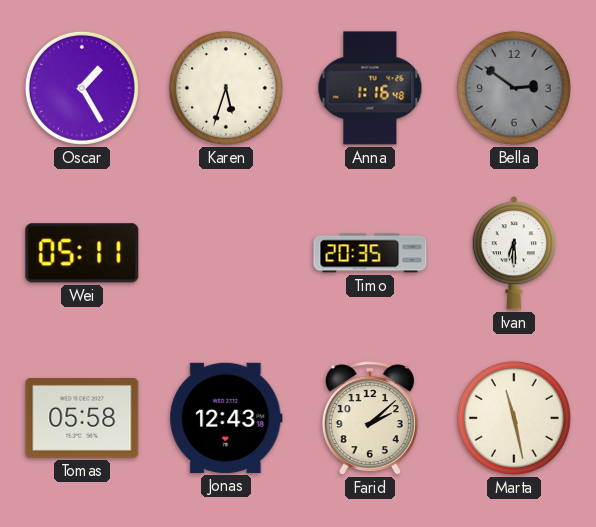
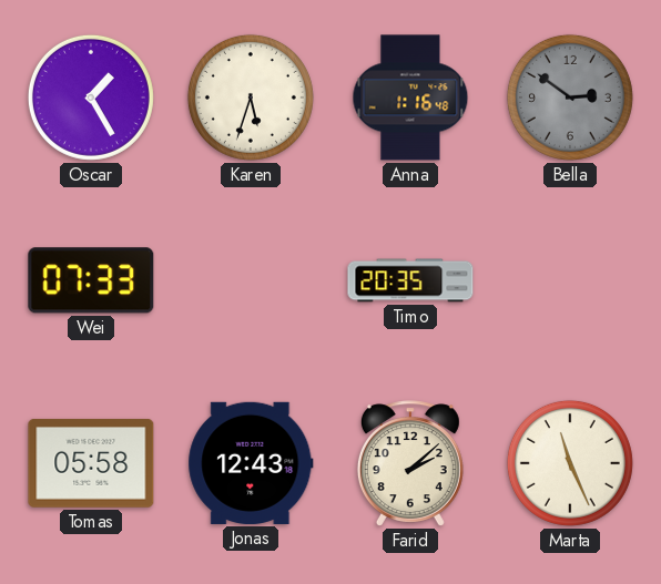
Wei: 05:11 -> 07:33 (91, 280)
Ivan: 6:30 -> none (513, 253)
Marta: 11:28 -> 11:26 (570, 463)
